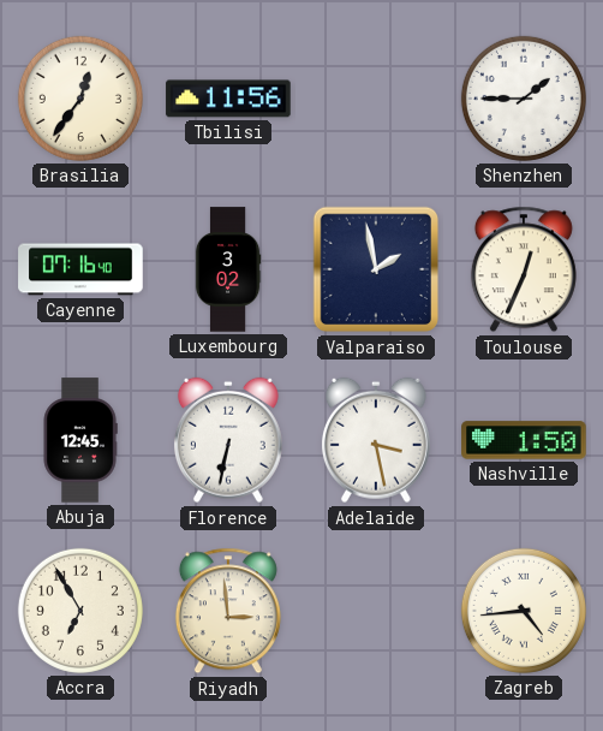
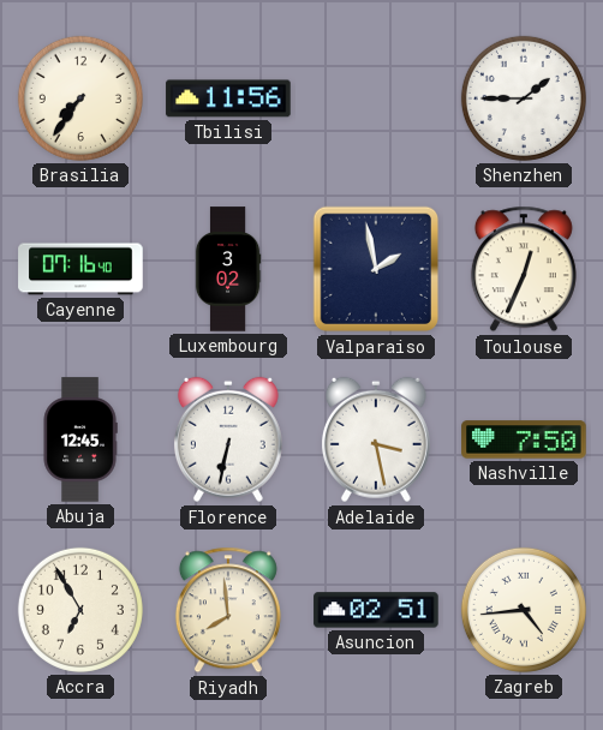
Brasilia: 12:36 -> 7:36 (80, 98)
Nashville: 1:50 -> 7:50 (524, 439)
Riyadh: 2:59 -> 7:59 (228, 610)
Asuncion: none -> 02:51 (376, 610)
